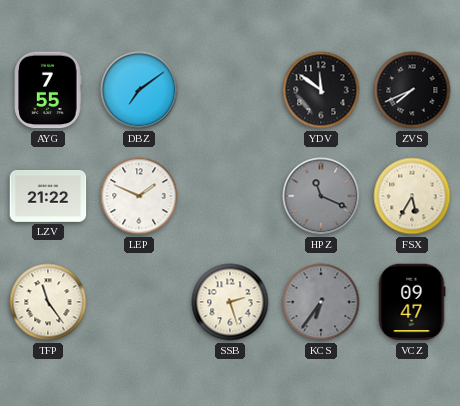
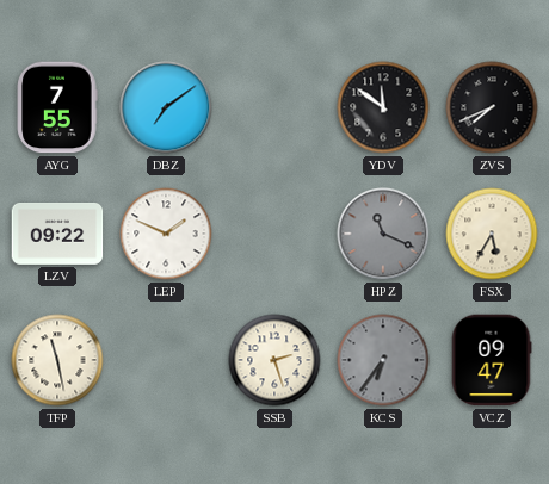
LZV: 21:22 -> 09:22 (57, 235)
TFP: 11:24 -> 11:28 (57, 360)
